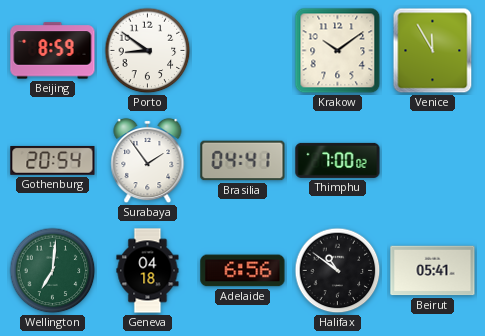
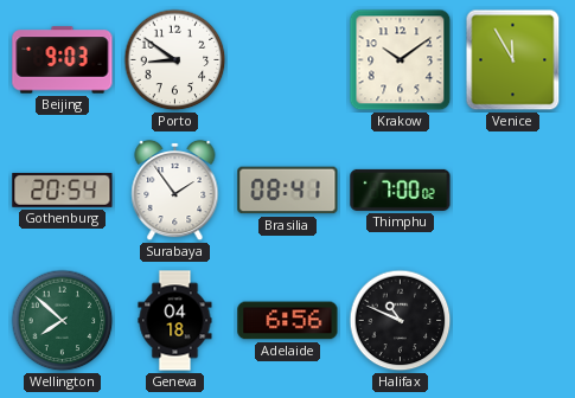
Beijing: 8:59 -> 9:03 (63, 60)
Brasilia: 04:41 -> 08:41 (288, 191)
Wellington: 7:01 -> 7:52 (63, 321)
Halifax: 10:51 -> 10:49 (401, 321)
Beirut: 05:41 -> none (433, 271)
